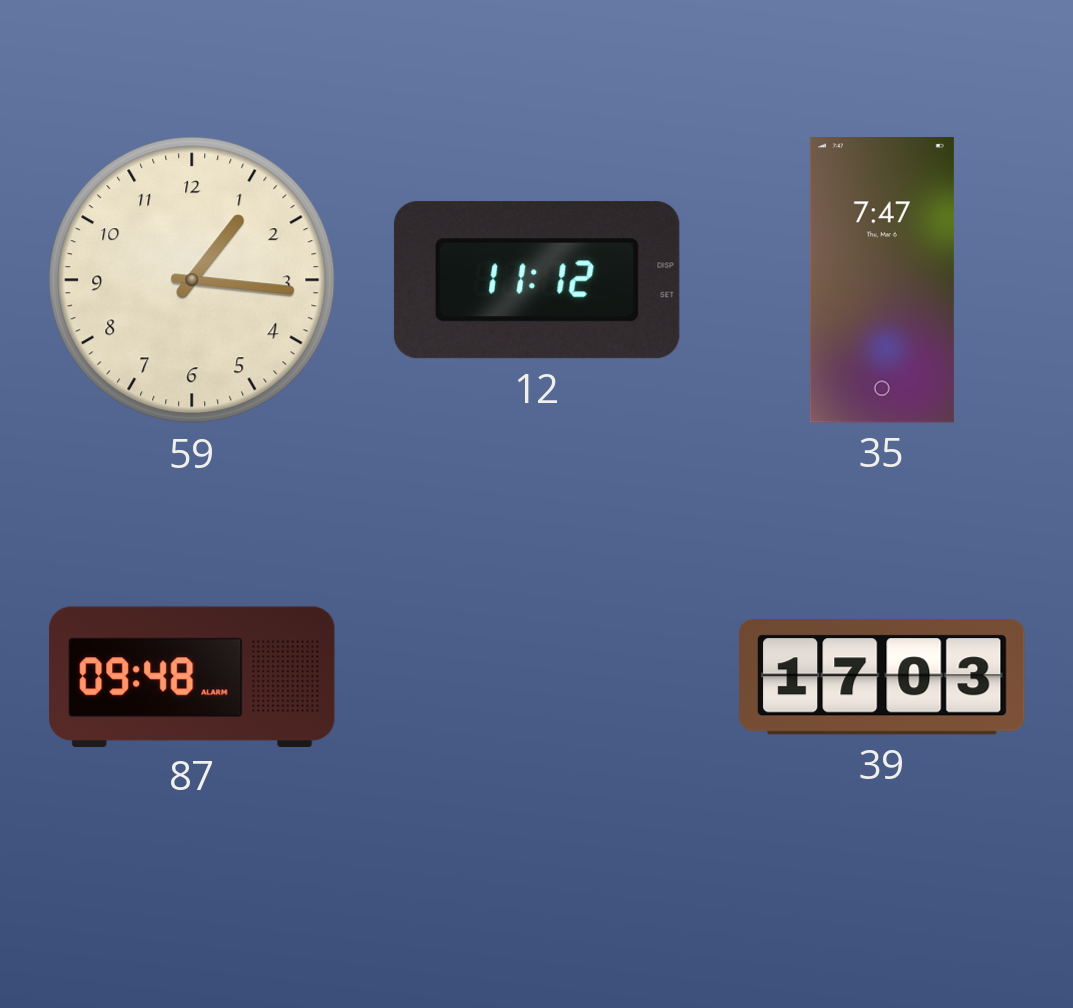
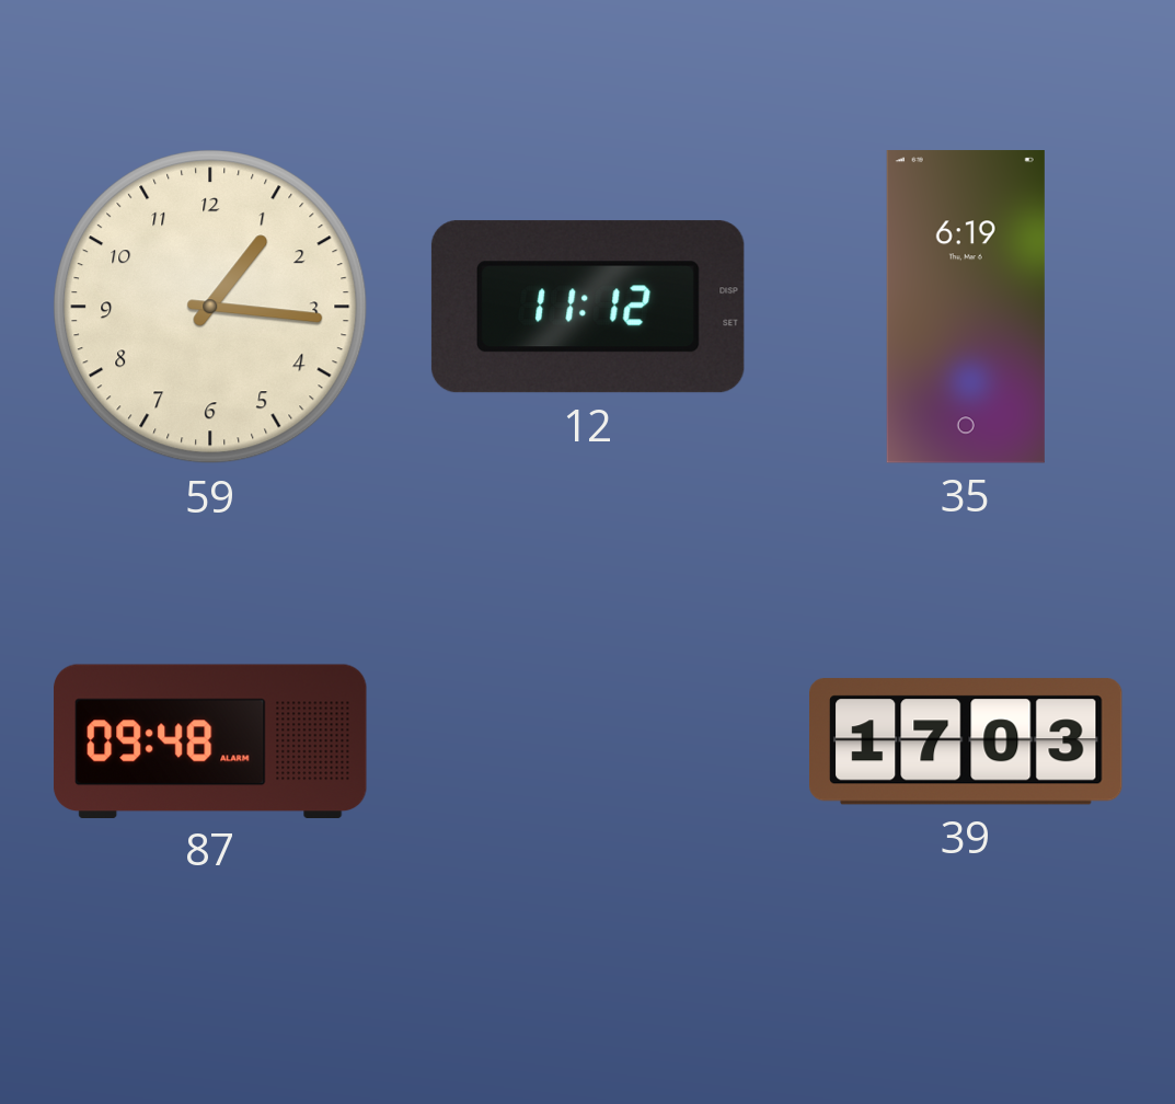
35: 7:47 -> 6:19 (966, 307)
